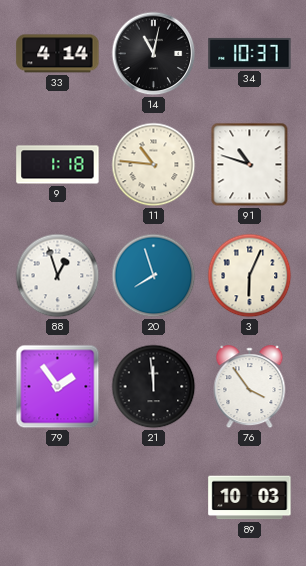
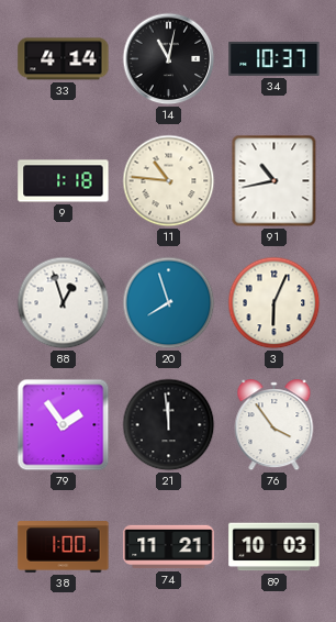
91: 10:48 -> 10:43 (275, 181)
38: none -> 1:00 (64, 547)
74: none -> 11:21 (169, 547)
